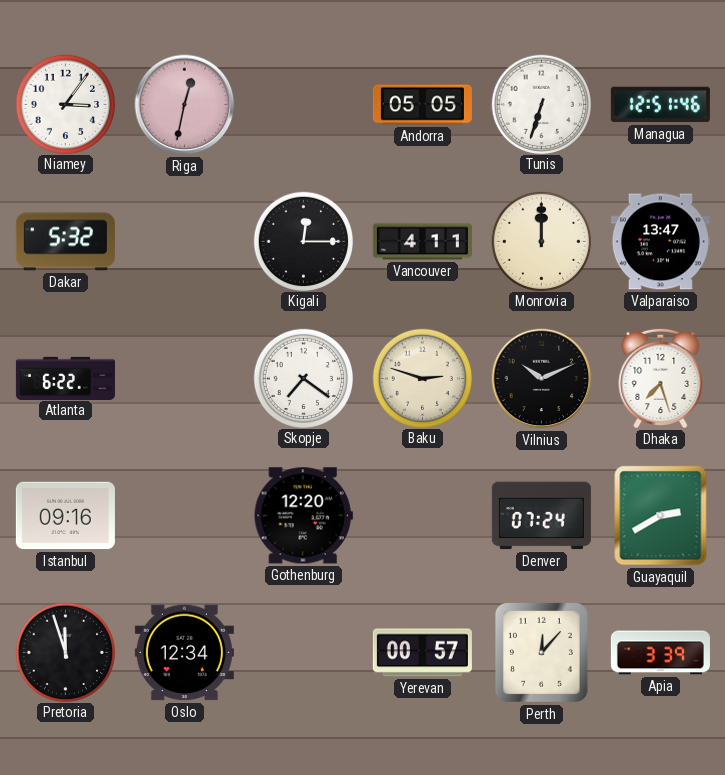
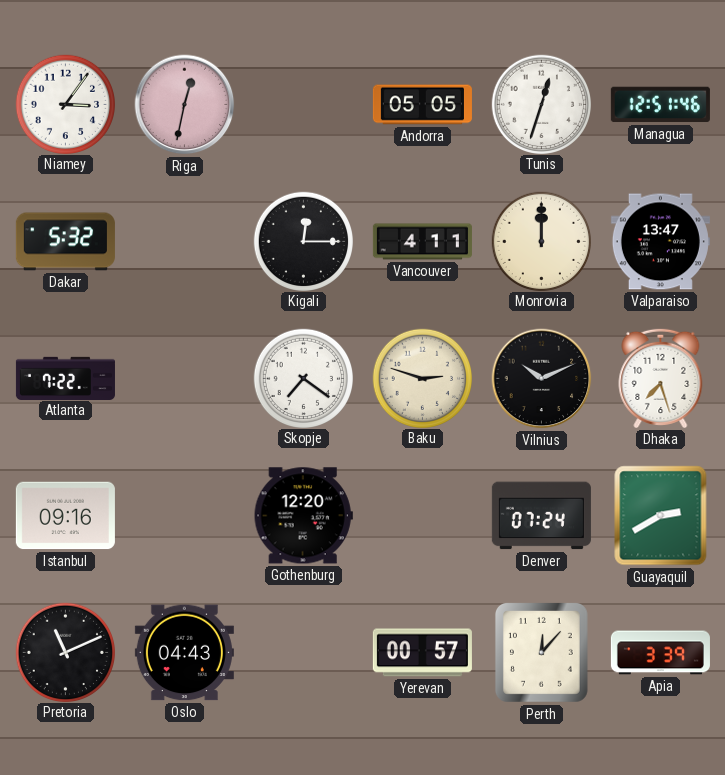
Tunis: 6:33 -> 12:33 (541, 104)
Atlanta: 6:22 -> 7:22 (65, 378)
Pretoria: 11:57 -> 11:11 (65, 652)
Oslo: 12:34 -> 04:43 (184, 653)
